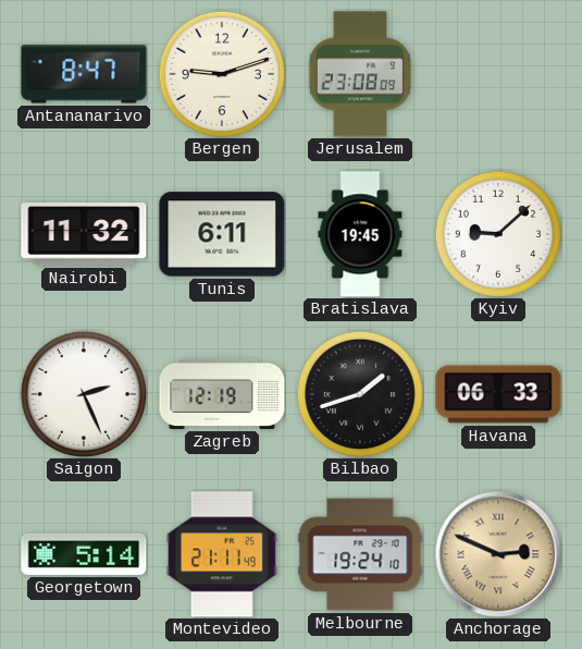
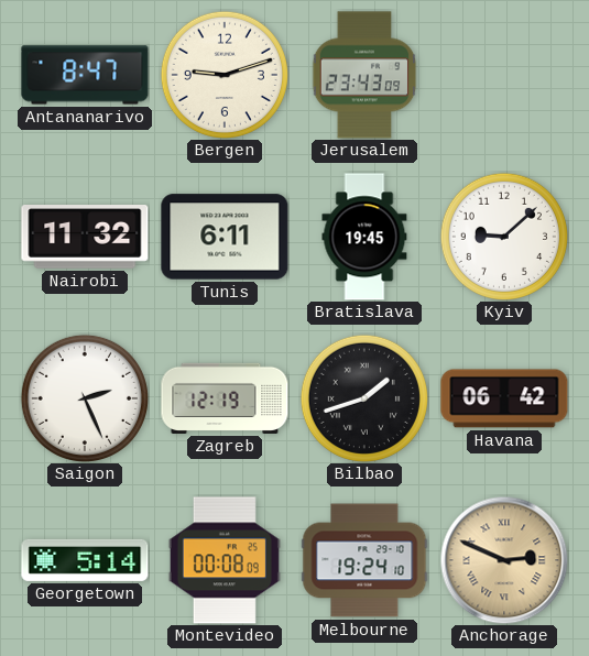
Jerusalem: 23:08 -> 23:43 (364, 75)
Havana: 06:33 -> 06:42 (504, 398)
Montevideo: 21:11 -> 00:08 (225, 560)
